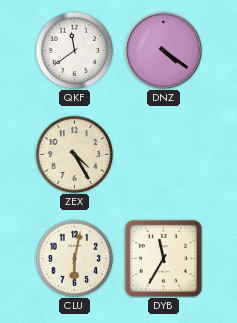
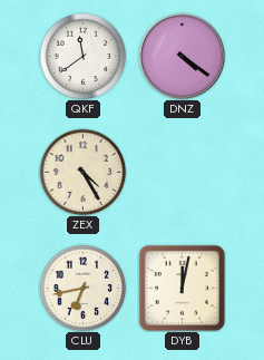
CLU: 6:02 -> 6:43 (82, 288)
DYB: 11:35 -> 12:02 (182, 288)
